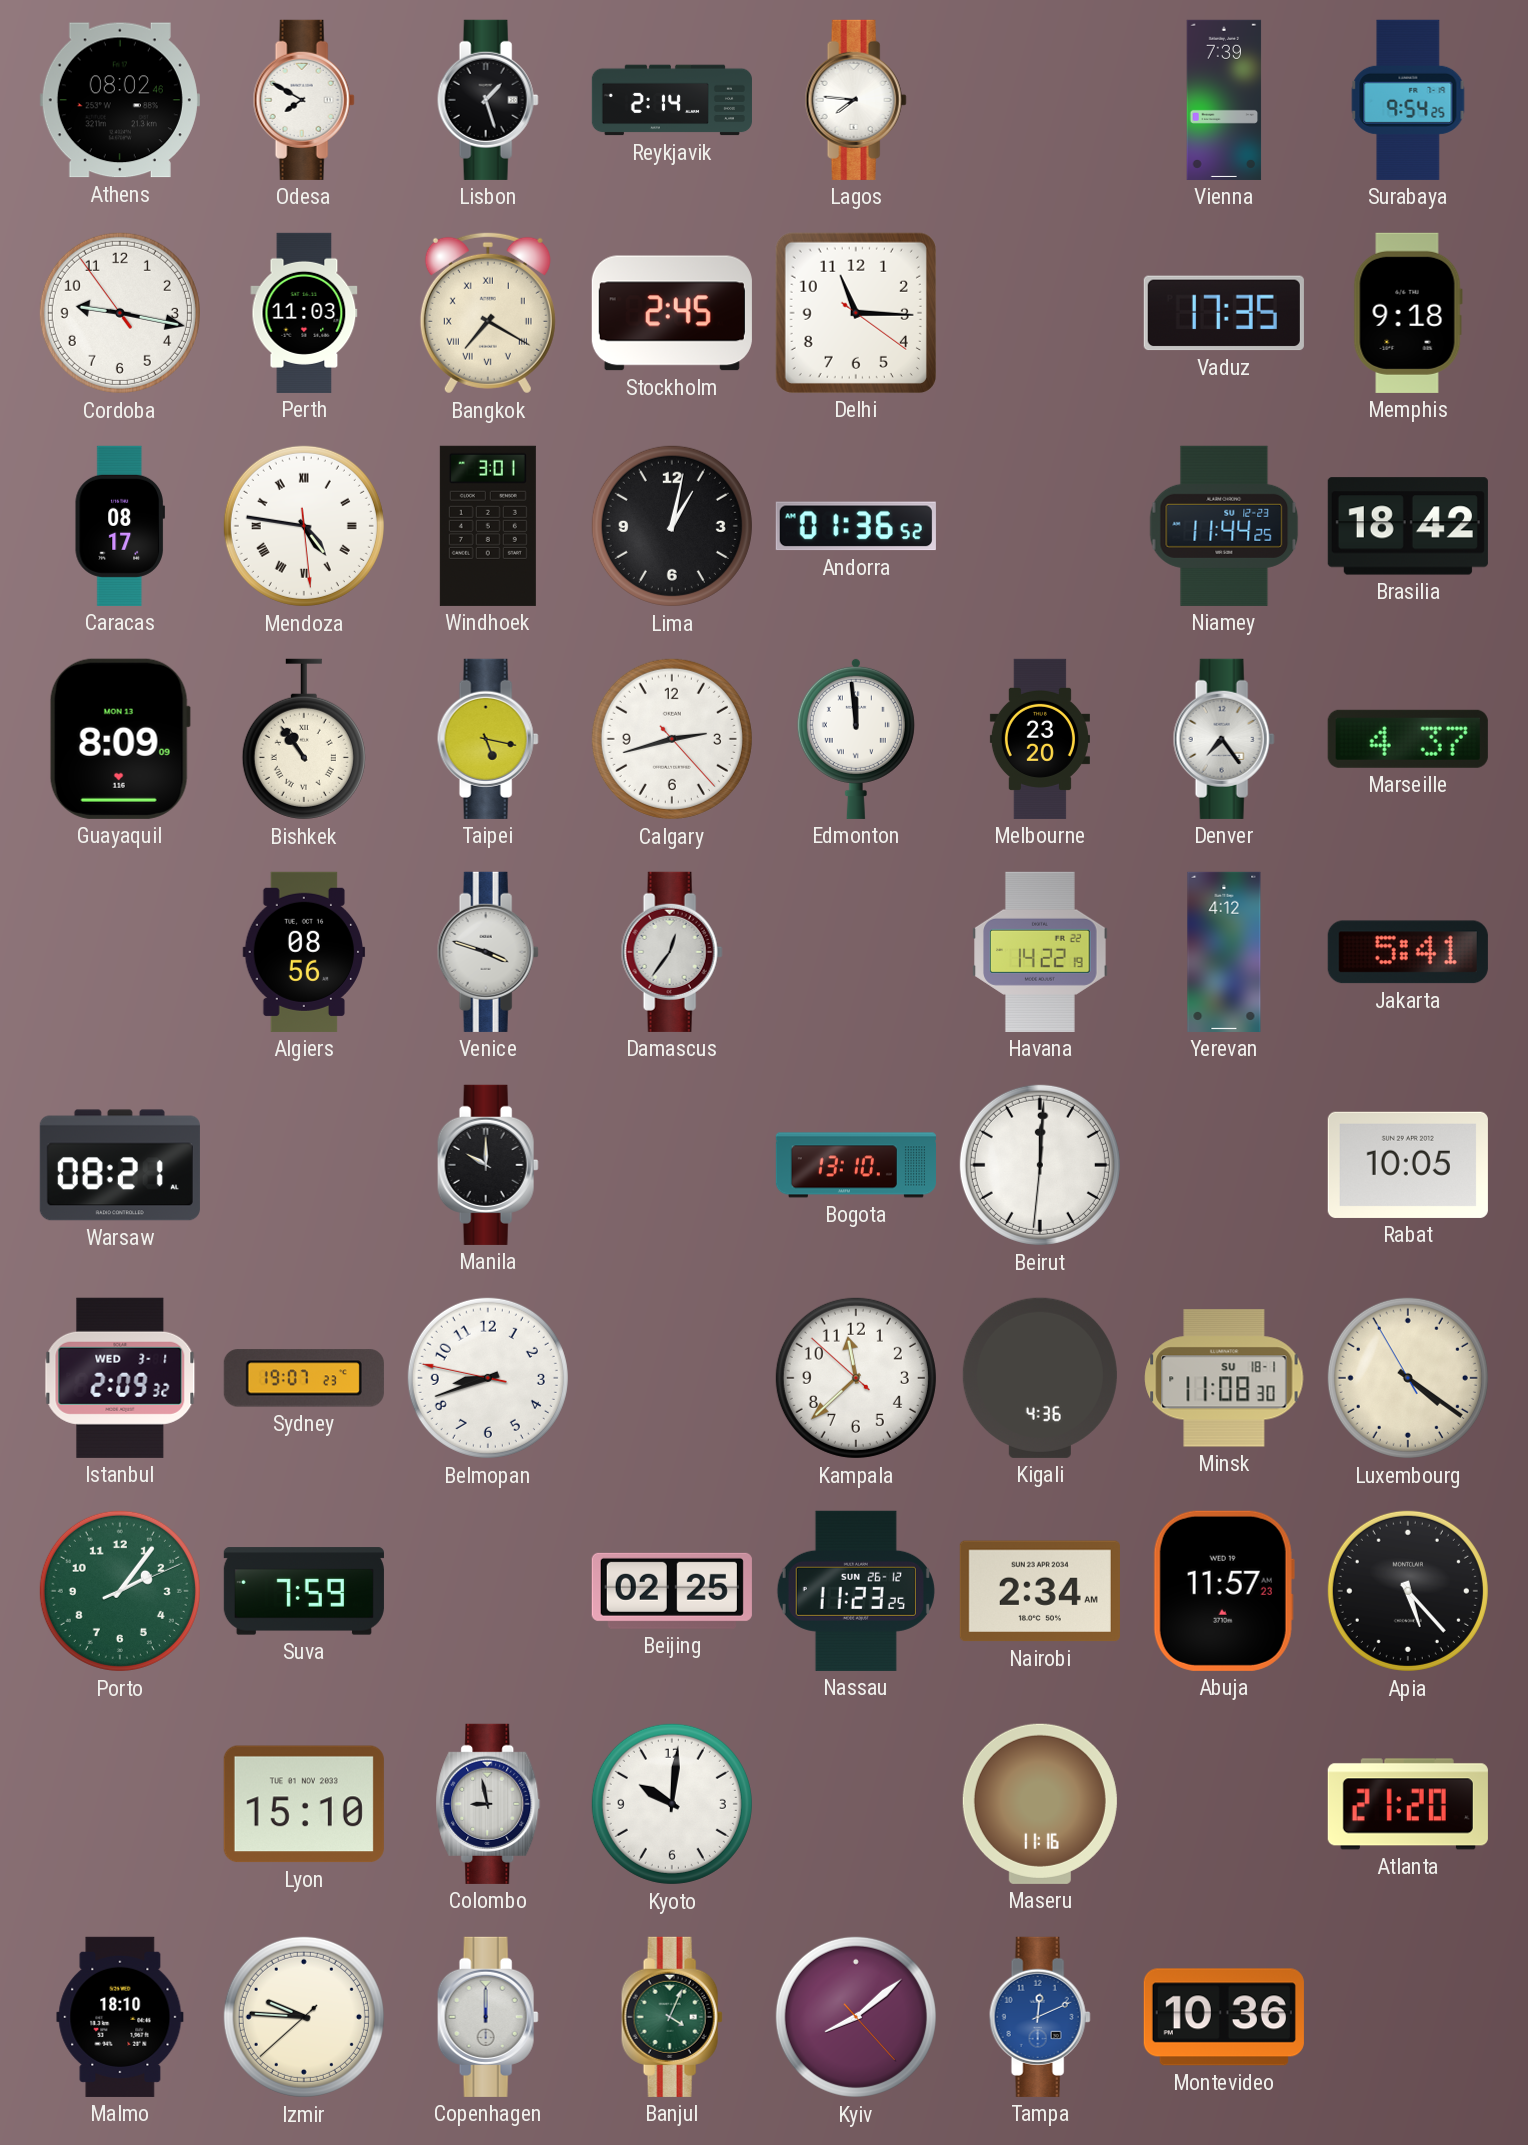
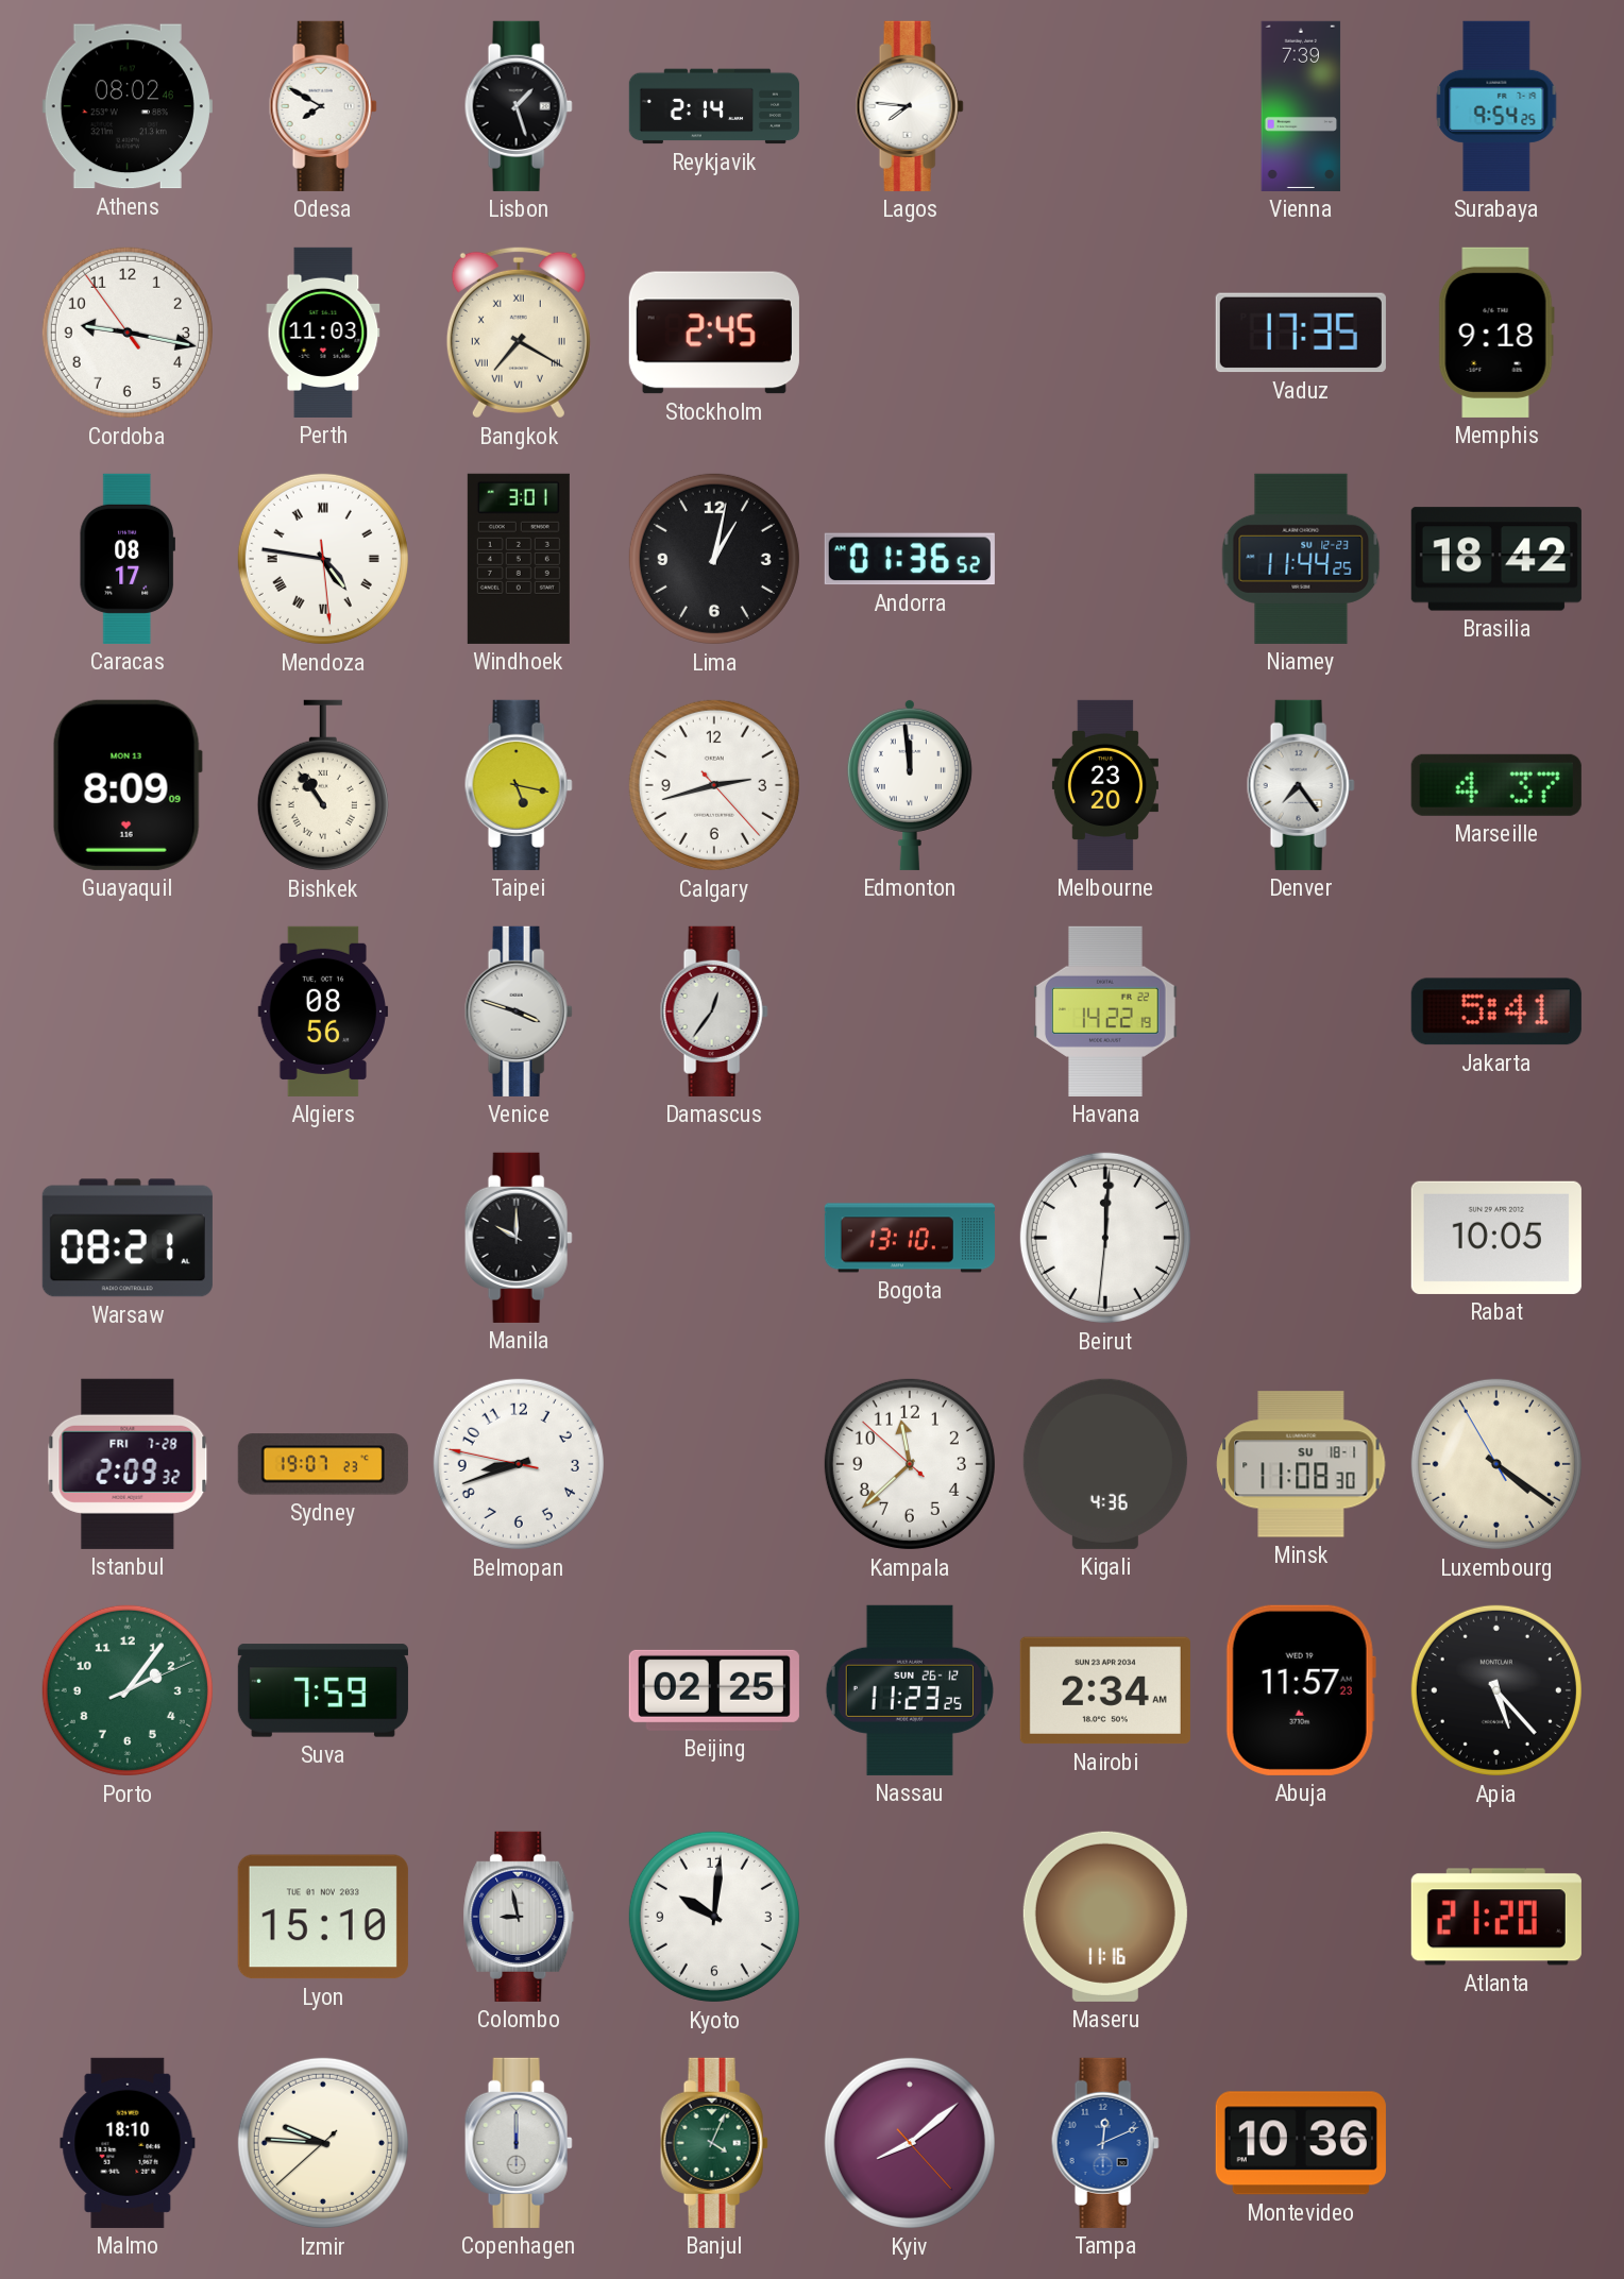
Delhi: 11:15 -> none (856, 313)
Yerevan: 4:12 -> none (1224, 952)
Istanbul date: WED 3-1 -> FRI 7-28 (128, 1464)
